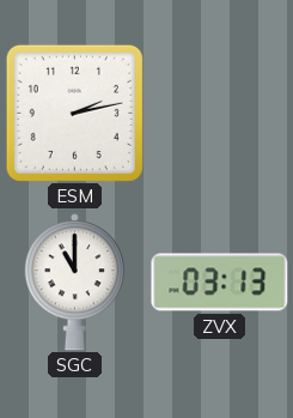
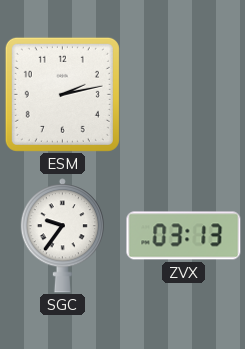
SGC: 11:00 -> 9:36 (62, 236)
